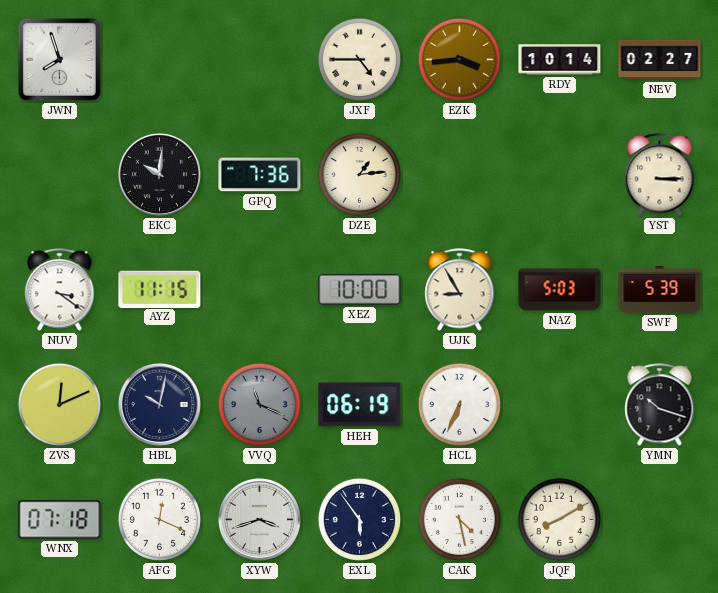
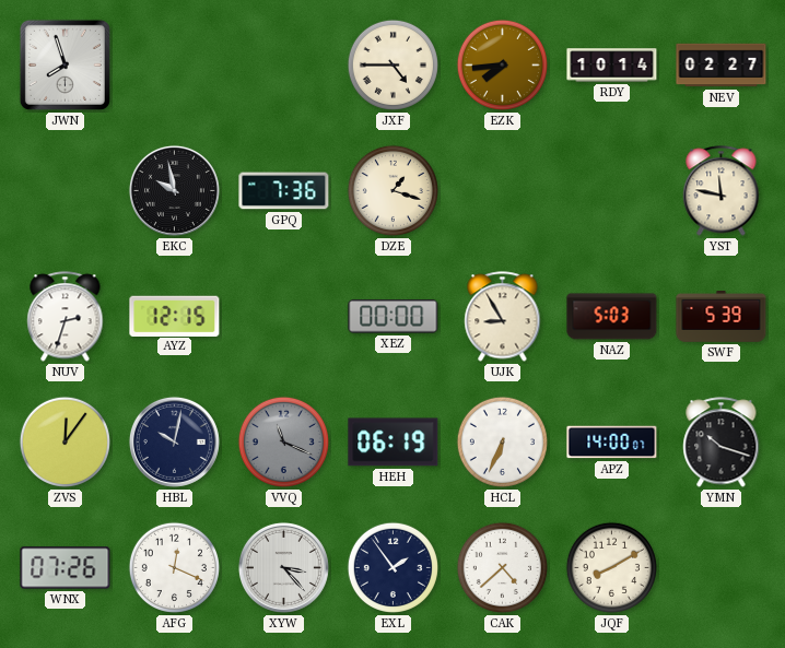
EZK: 3:44 -> 7:44 (502, 64)
EKC: 10:01 -> 9:58 (174, 190)
DZE: 1:14 -> 1:18 (392, 190)
YST: 3:15 -> 11:47 (722, 191)
NUV: 3:21 -> 2:33 (66, 317)
AYZ: 11:15 -> 12:15 (175, 316)
XEZ: 10:00 -> 00:00 (394, 317)
ZVS: 12:11 -> 12:06 (65, 441)
APZ: none -> 14:00 (612, 443)
WNX: 07:18 -> 07:26 (66, 568)
XYW: 3:42 -> 3:23 (283, 567)
EXL: 5:54 -> 1:54 (392, 567)
CAK: 4:28 -> 4:38 (502, 567)
